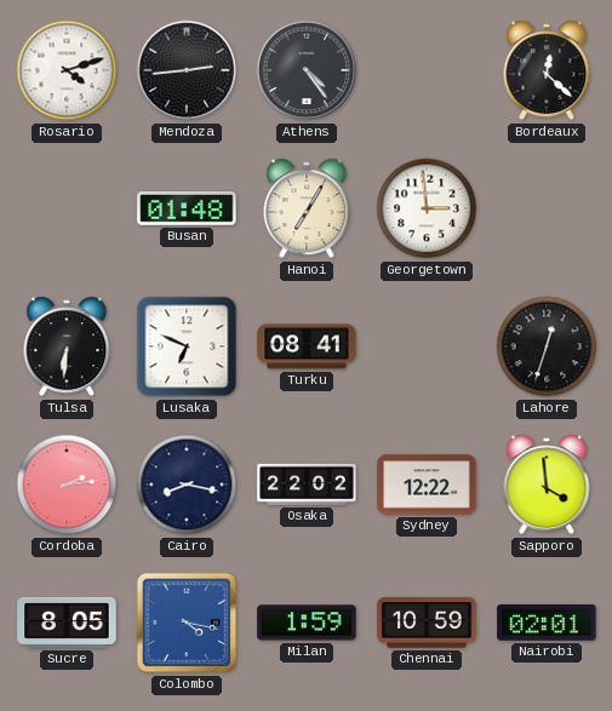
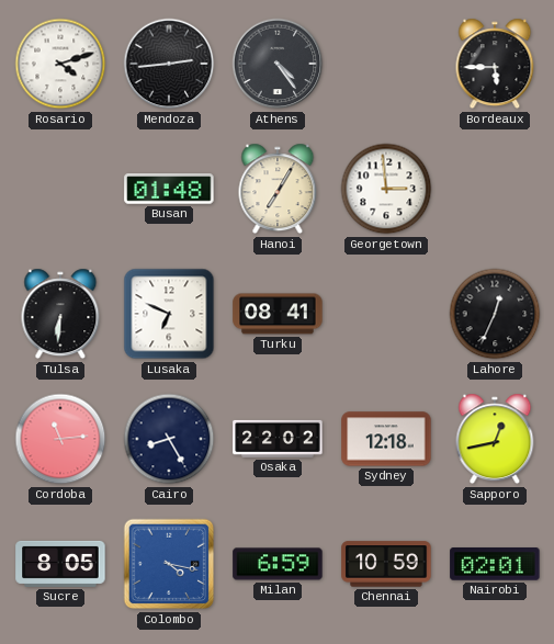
Bordeaux: 12:22 -> 5:45 (495, 64)
Lahore: 12:33 -> 12:34 (495, 314)
Cordoba: 2:14 -> 11:14 (60, 439)
Cairo: 8:17 -> 8:25 (169, 439)
Sydney: 12:22 -> 12:18 (386, 439)
Sapporo: 3:59 -> 12:43 (495, 439)
Milan: 1:59 -> 6:59 (278, 564)
